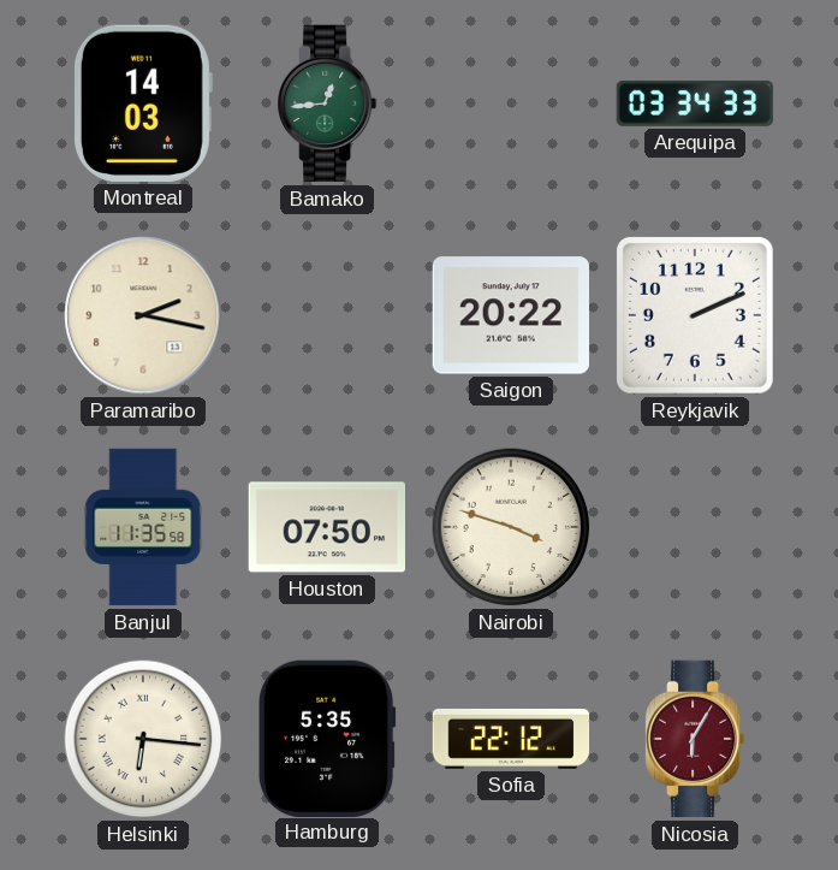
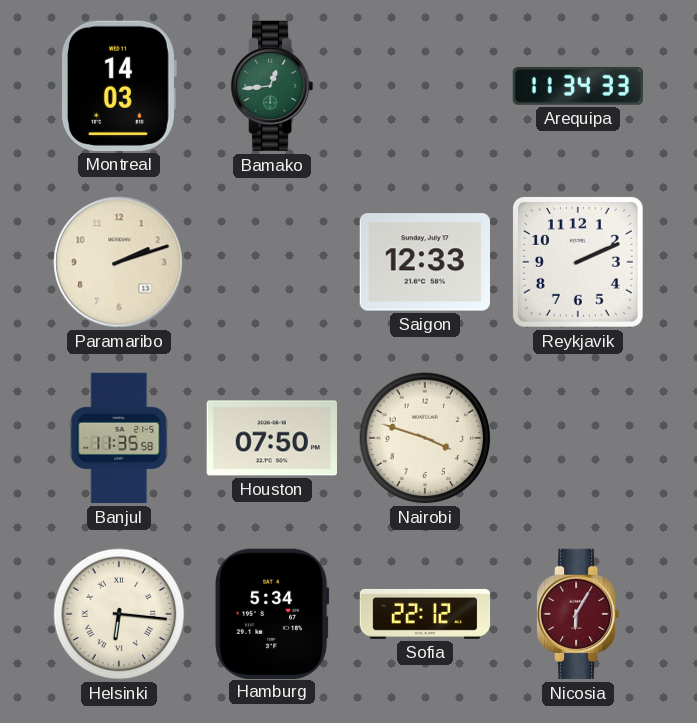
Arequipa: 03:34 -> 11:34 (577, 86)
Paramaribo: 2:17 -> 2:12 (119, 262)
Saigon: 20:22 -> 12:33 (424, 262)
Hamburg: 5:35 -> 5:34 (272, 613)
